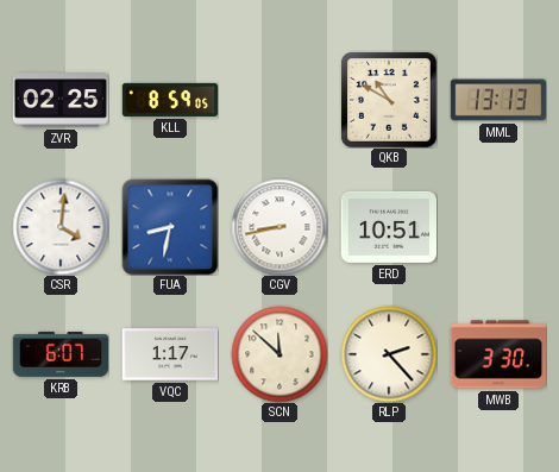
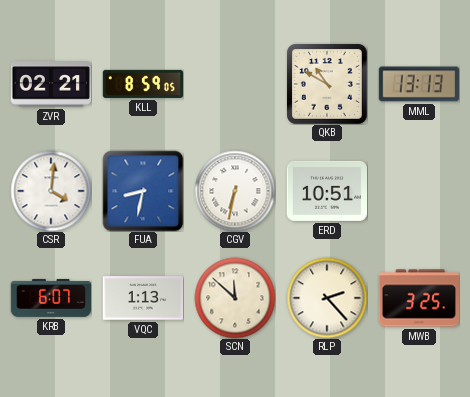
ZVR: 02:25 -> 02:21 (50, 84)
CGV: 8:43 -> 6:32 (235, 191)
VQC: 1:17 -> 1:13 (142, 298)
MWB: 3:30 -> 3:25 (418, 298)
